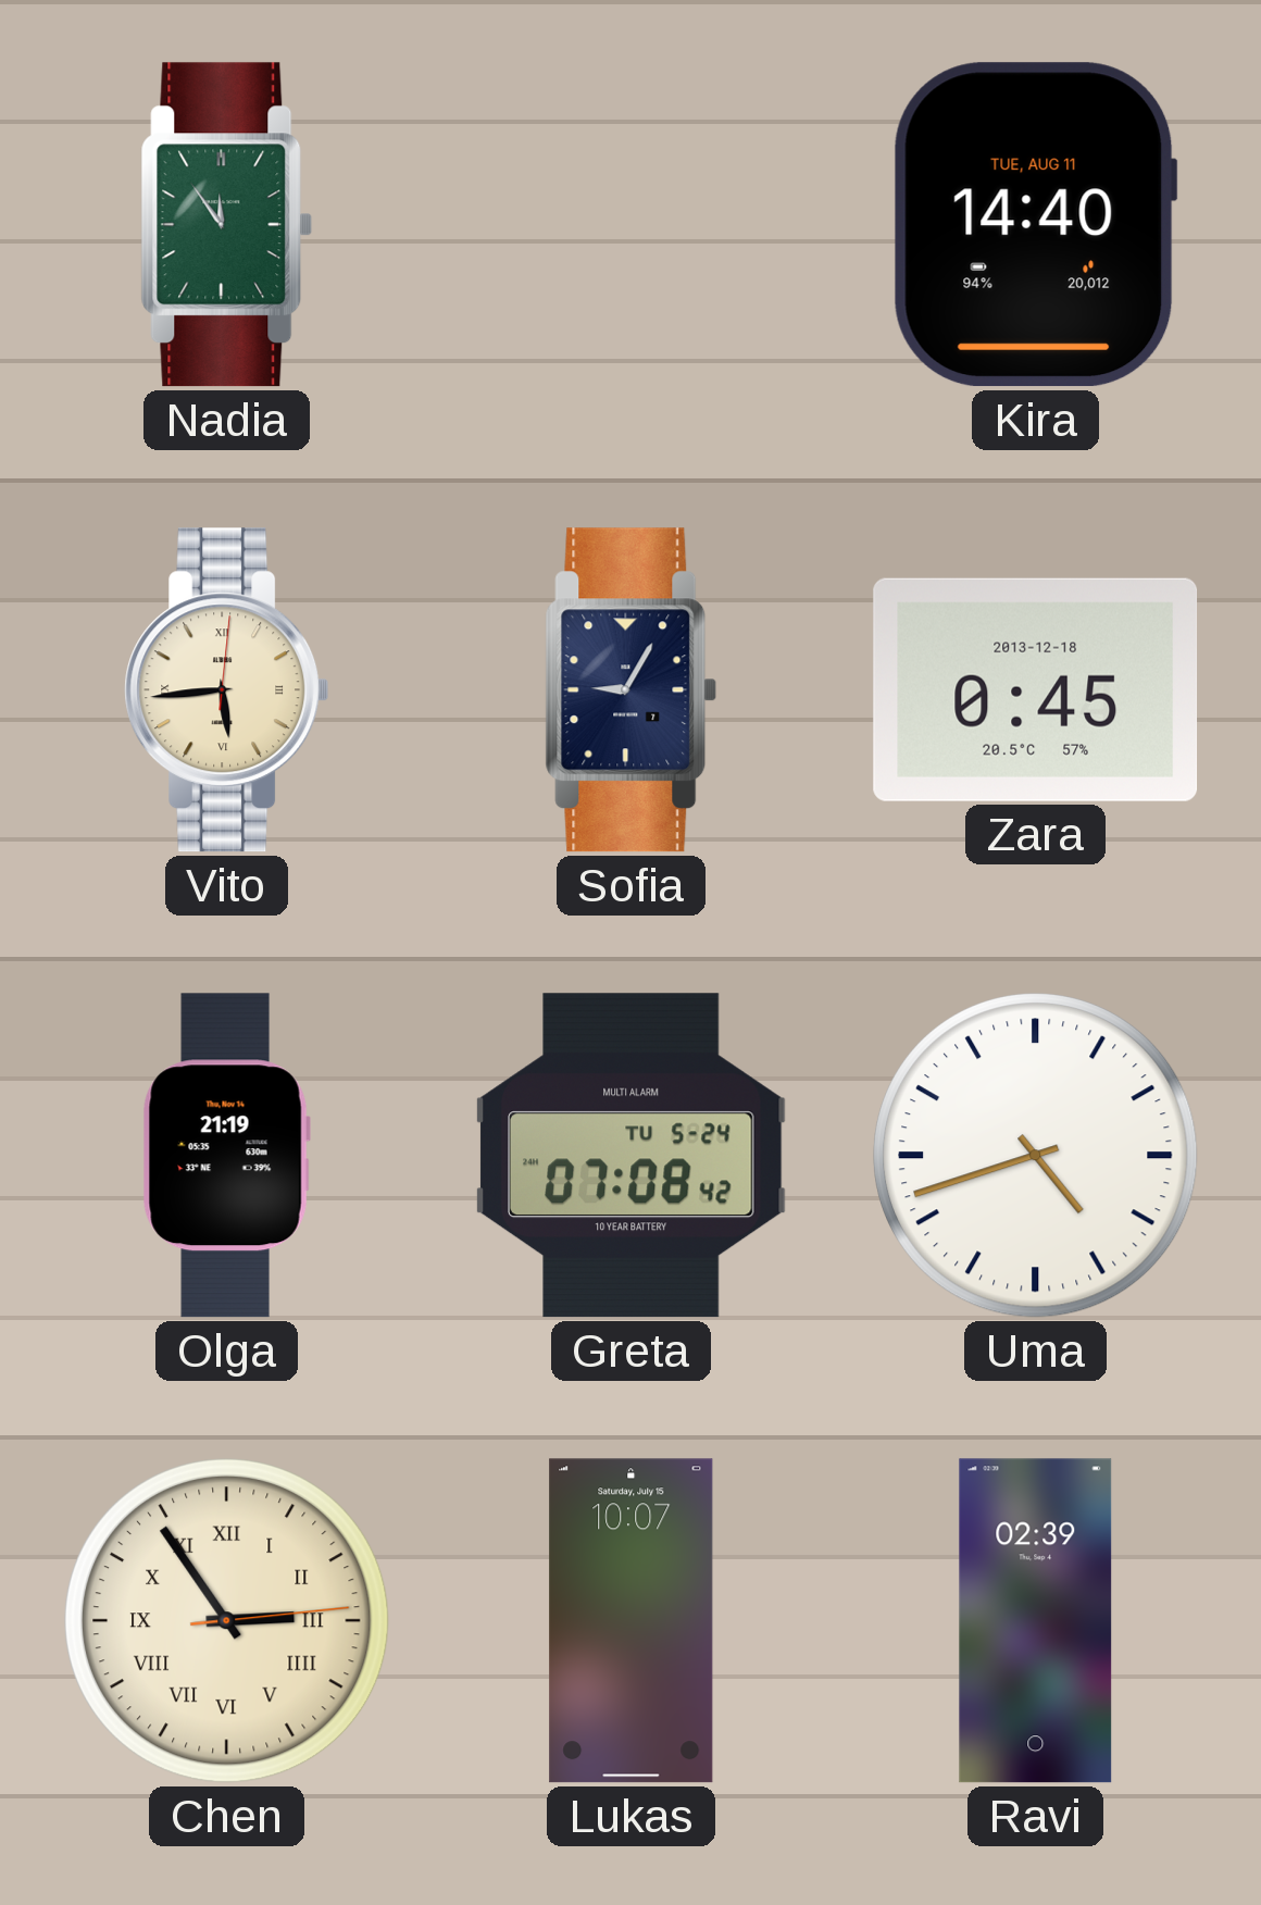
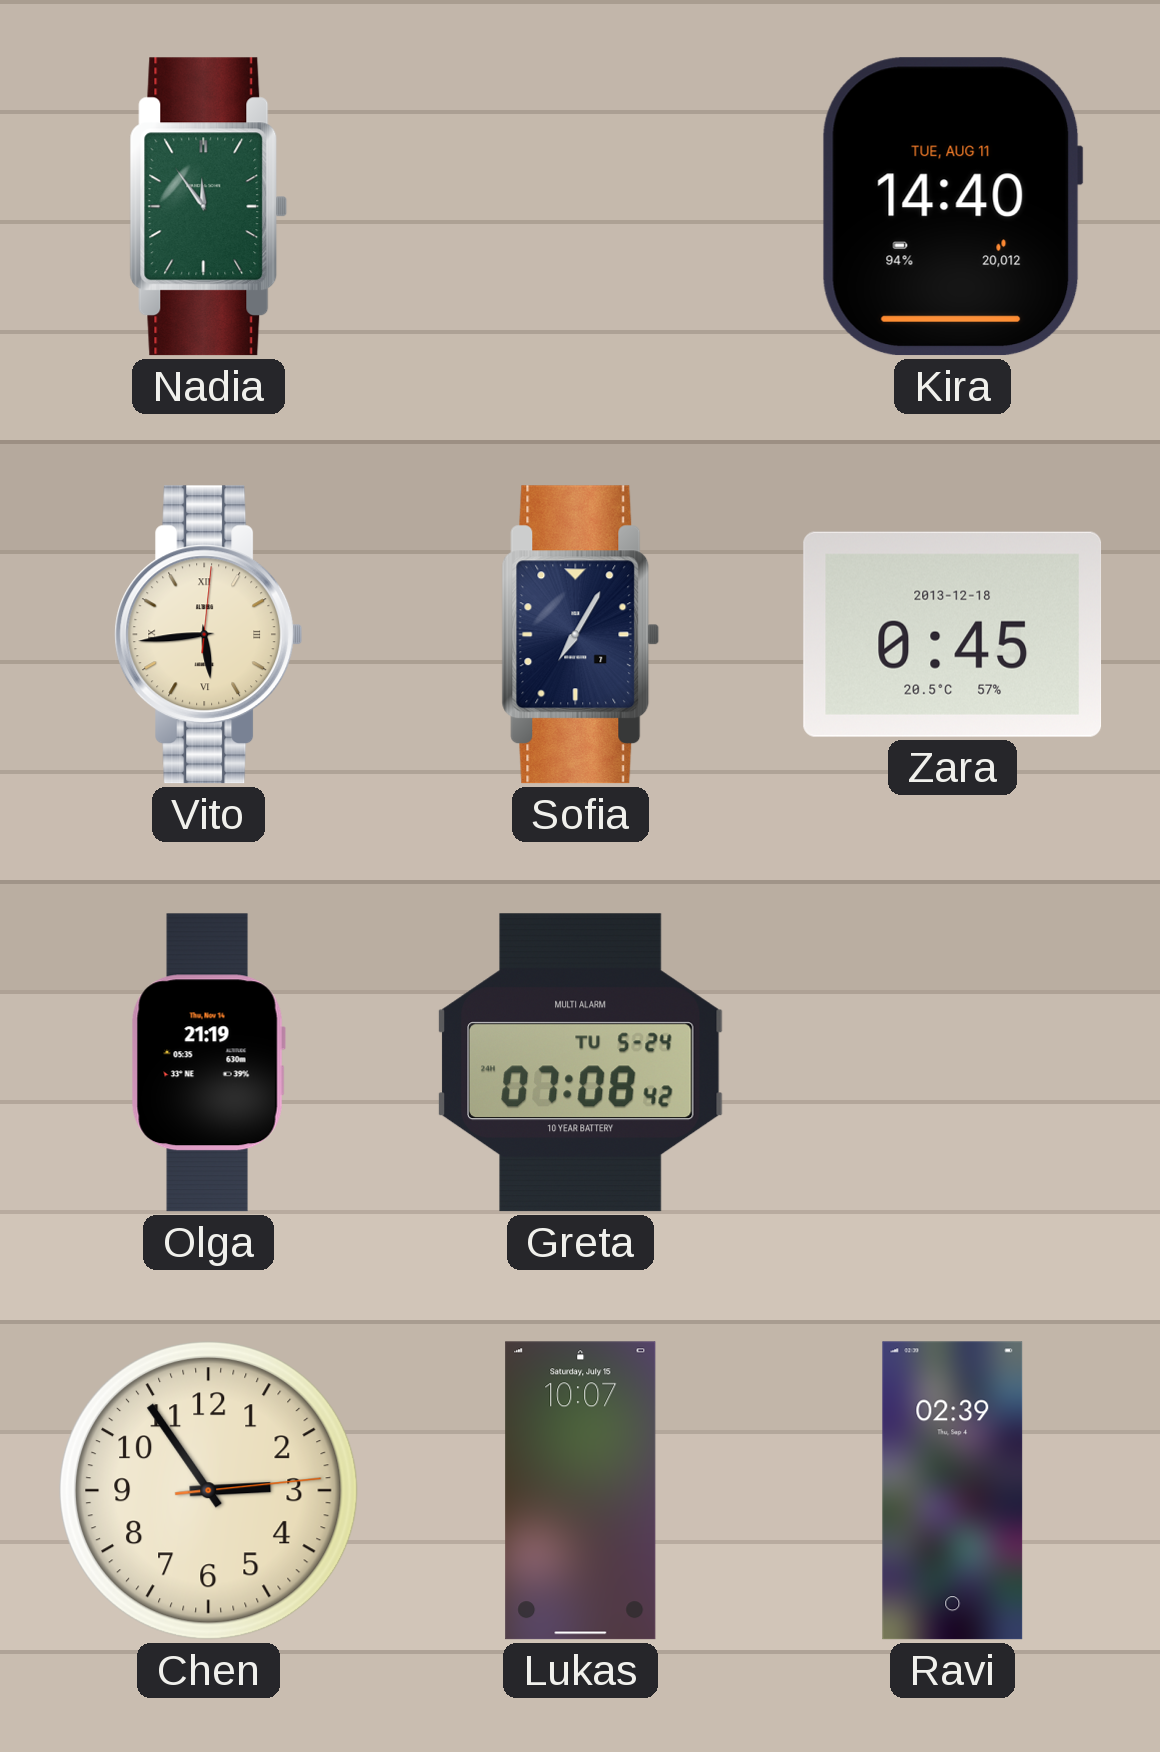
Sofia: 9:05 -> 7:05 (581, 635)
Uma: 4:42 -> none (1036, 1156)
Chen numerals: Roman -> Arabic (209, 1491)
